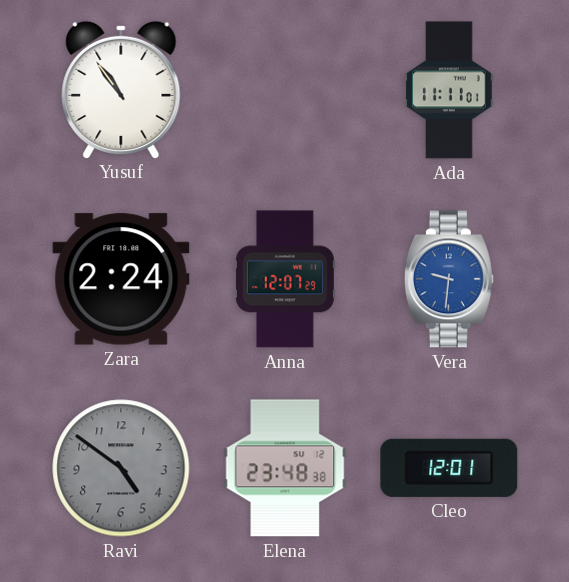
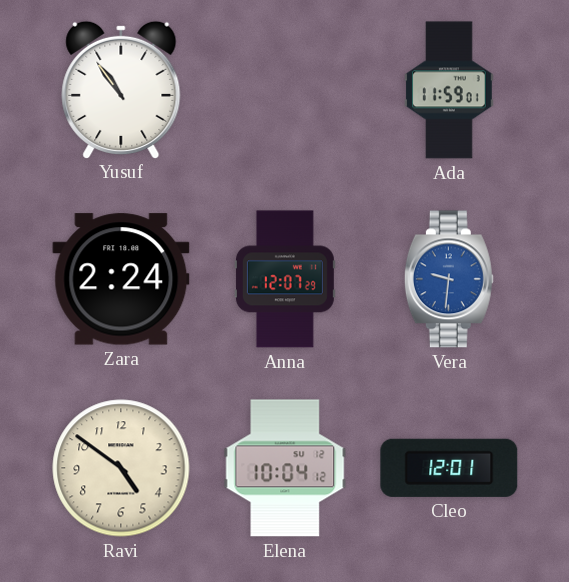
Ada: 11:11 -> 11:59 (449, 90)
Ravi dial: grey -> cream (121, 468)
Elena: 23:48 -> 10:04 (285, 468)
